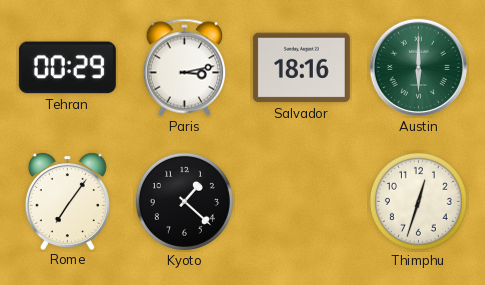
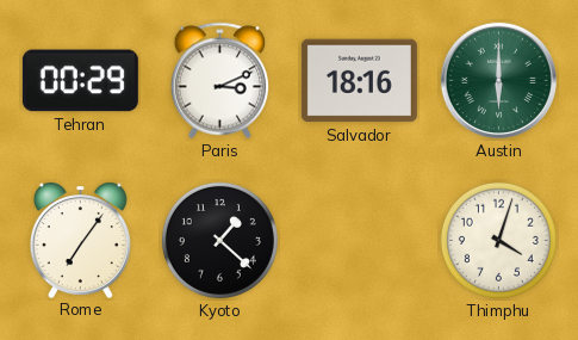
Paris: 3:13 -> 3:11 (220, 81)
Thimphu: 12:33 -> 4:03 (498, 240)
